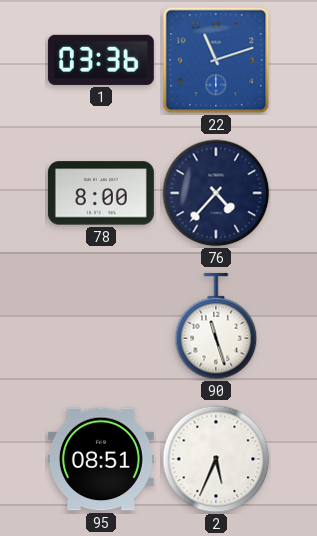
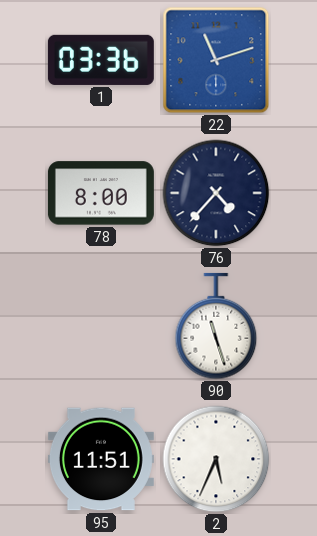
95: 08:51 -> 11:51 (101, 459)
